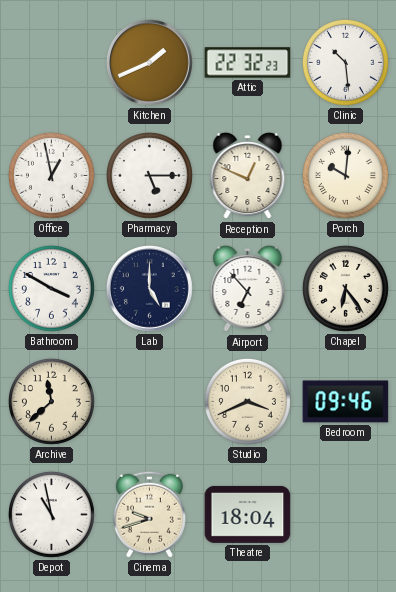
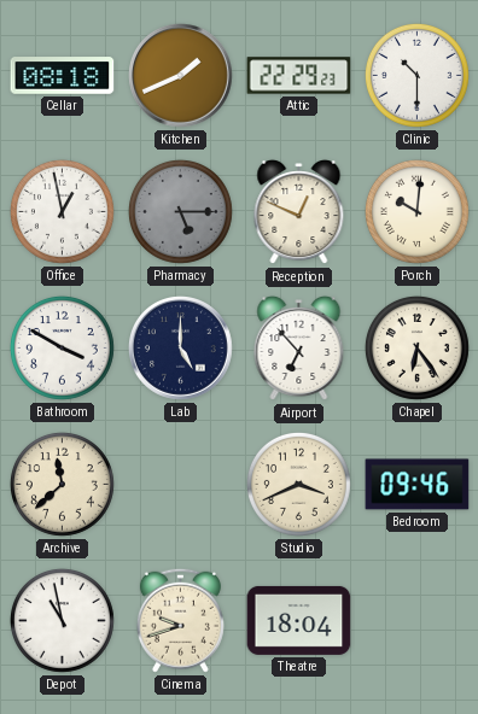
Cellar: none -> 08:18 (63, 76)
Attic: 22:32 -> 22:29 (299, 76)
Clinic: 10:29 -> 10:30 (416, 75)
Pharmacy dial: white -> grey (180, 211)
